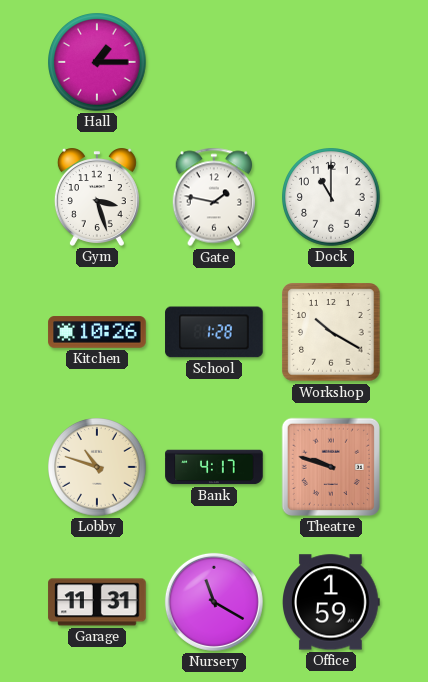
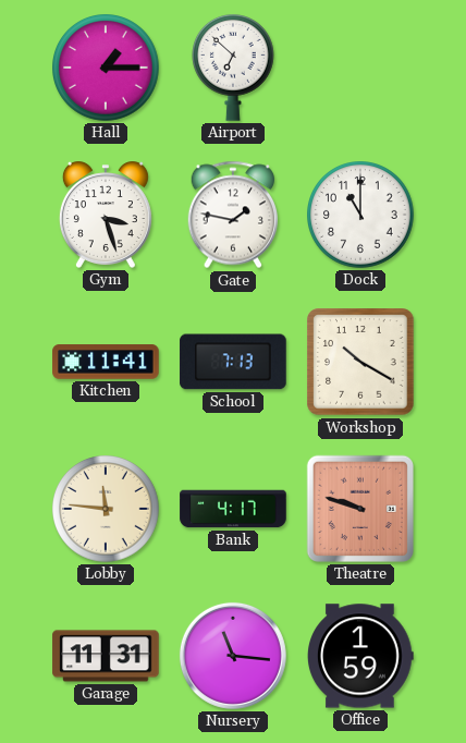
Airport: none -> 6:52 (234, 68)
Kitchen: 10:26 -> 11:41 (106, 362)
School: 1:28 -> 7:13 (233, 362)
Lobby: 10:48 -> 11:46 (106, 509)
Nursery: 11:20 -> 11:16 (233, 656)
